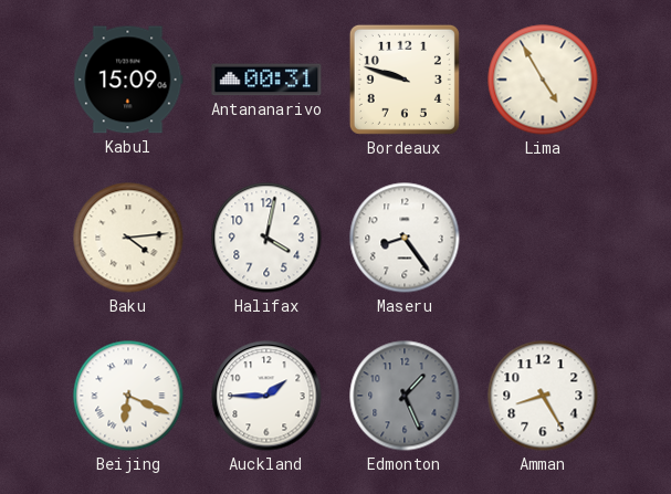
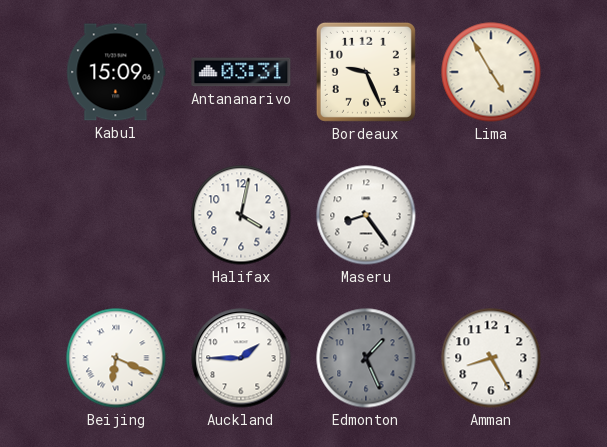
Antananarivo: 00:31 -> 03:31 (241, 72)
Bordeaux: 9:48 -> 9:26 (366, 72)
Baku: 4:14 -> none (128, 238)
